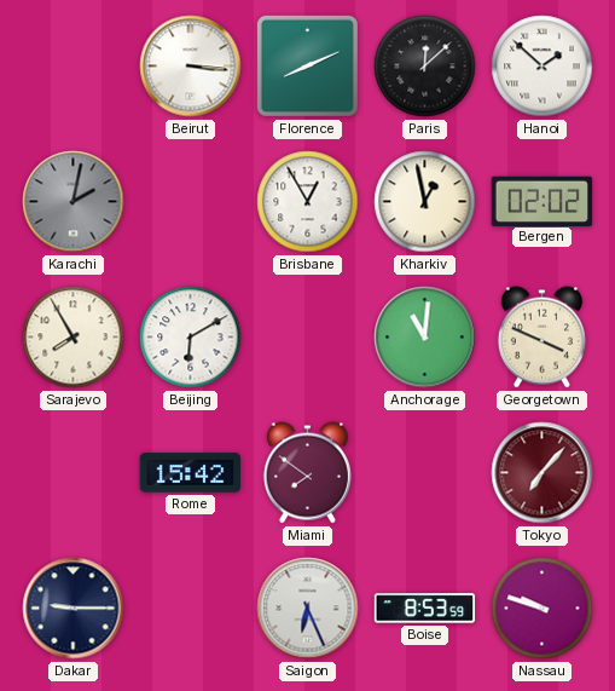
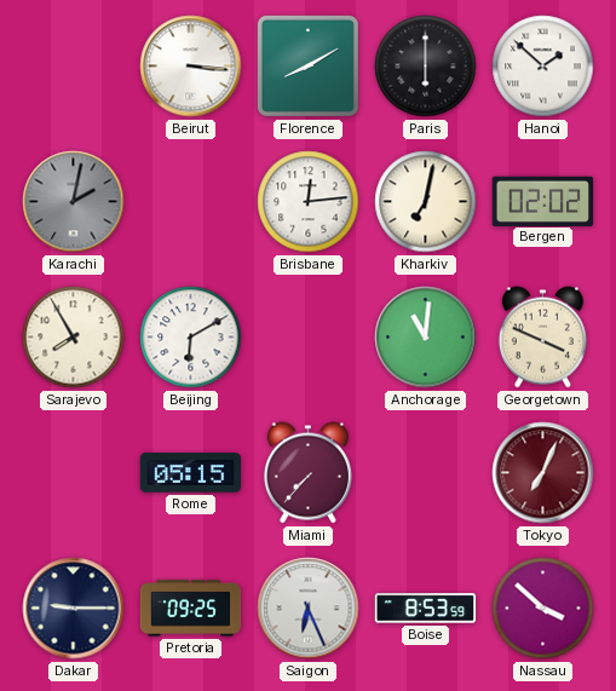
Florence: 8:11 -> 8:10 (307, 65)
Paris: 12:08 -> 6:00 (426, 67)
Brisbane: 12:55 -> 12:14 (309, 202)
Kharkiv: 12:58 -> 7:02 (426, 202)
Rome: 15:42 -> 05:15 (191, 473)
Miami: 7:51 -> 7:37 (307, 473)
Tokyo: 7:07 -> 7:04 (543, 473)
Pretoria: none -> 09:25 (191, 609)
Nassau: 9:48 -> 3:52 (543, 609)
